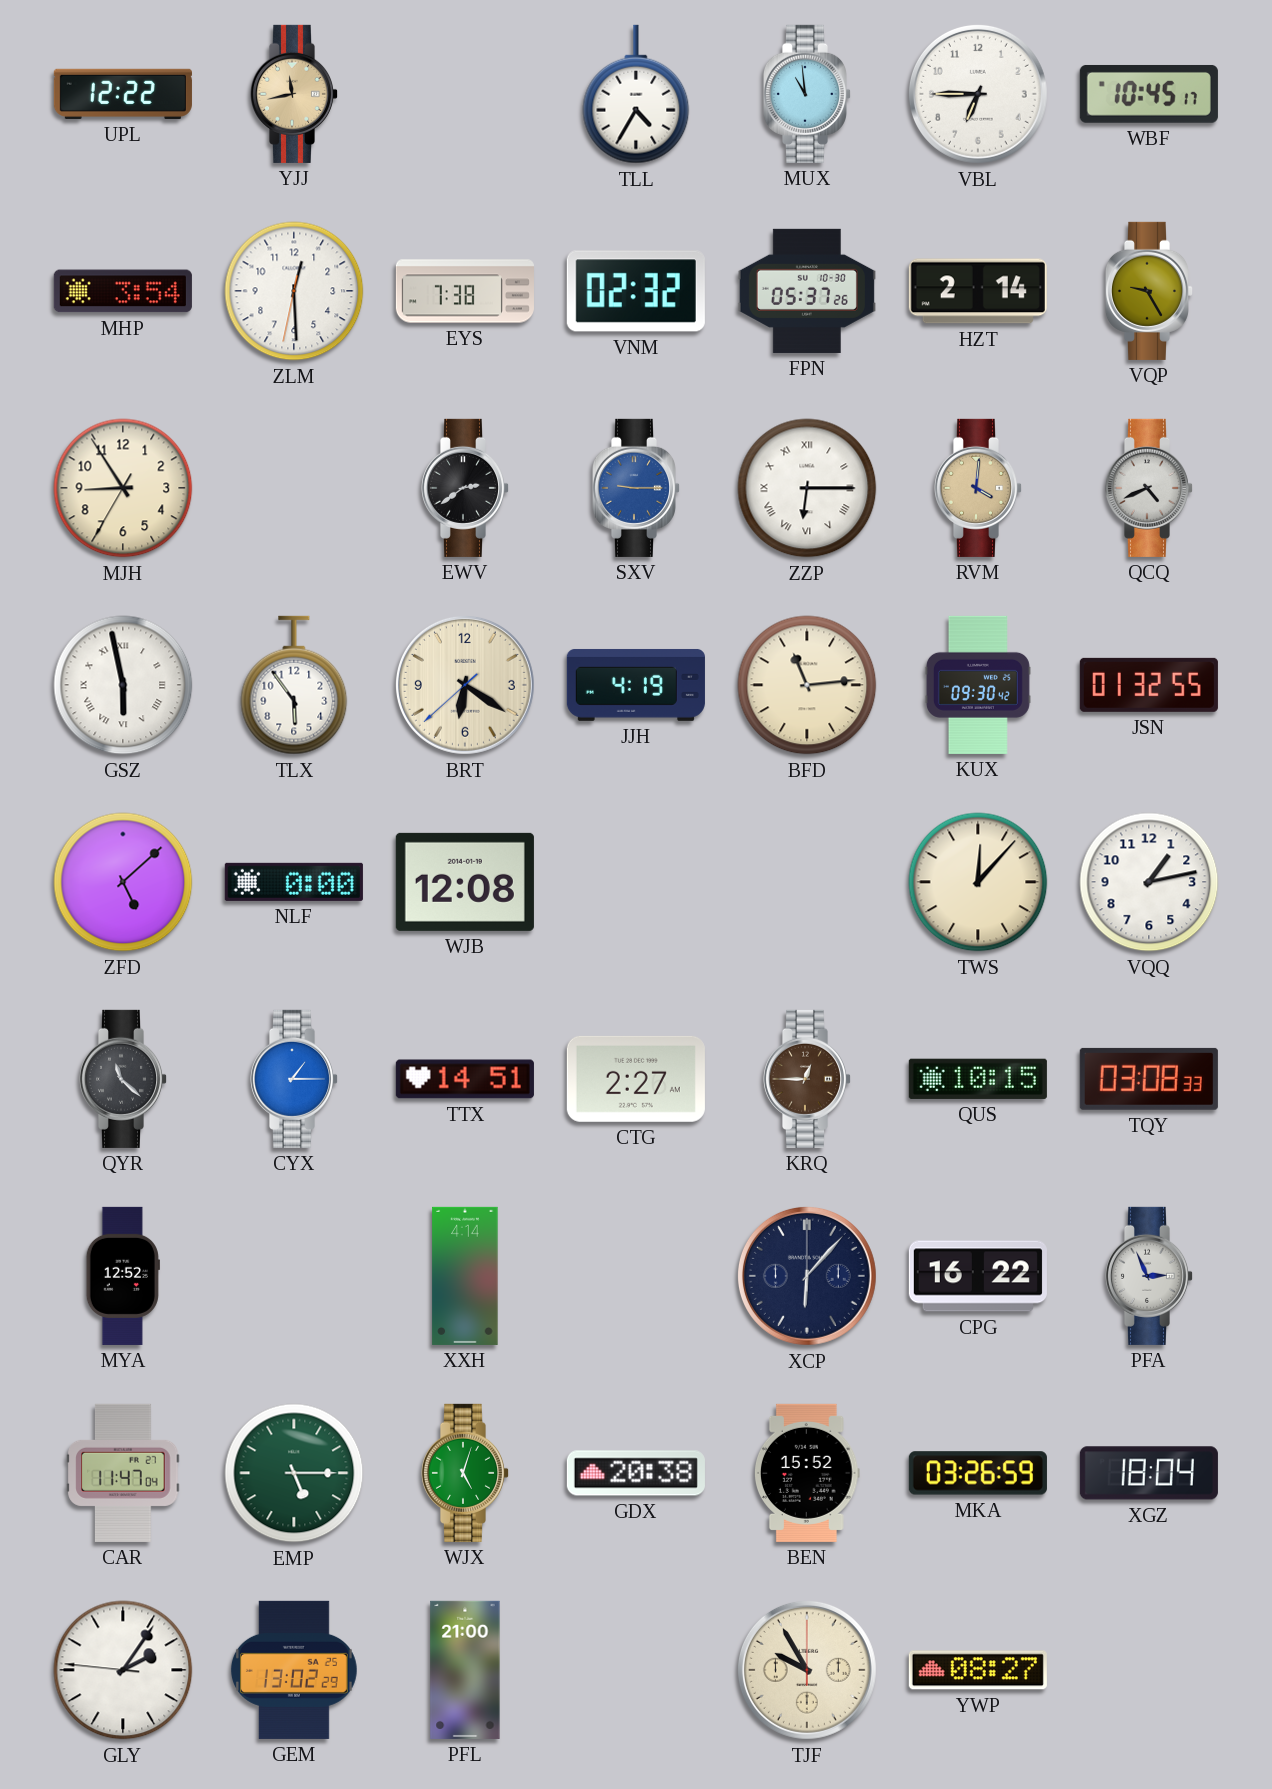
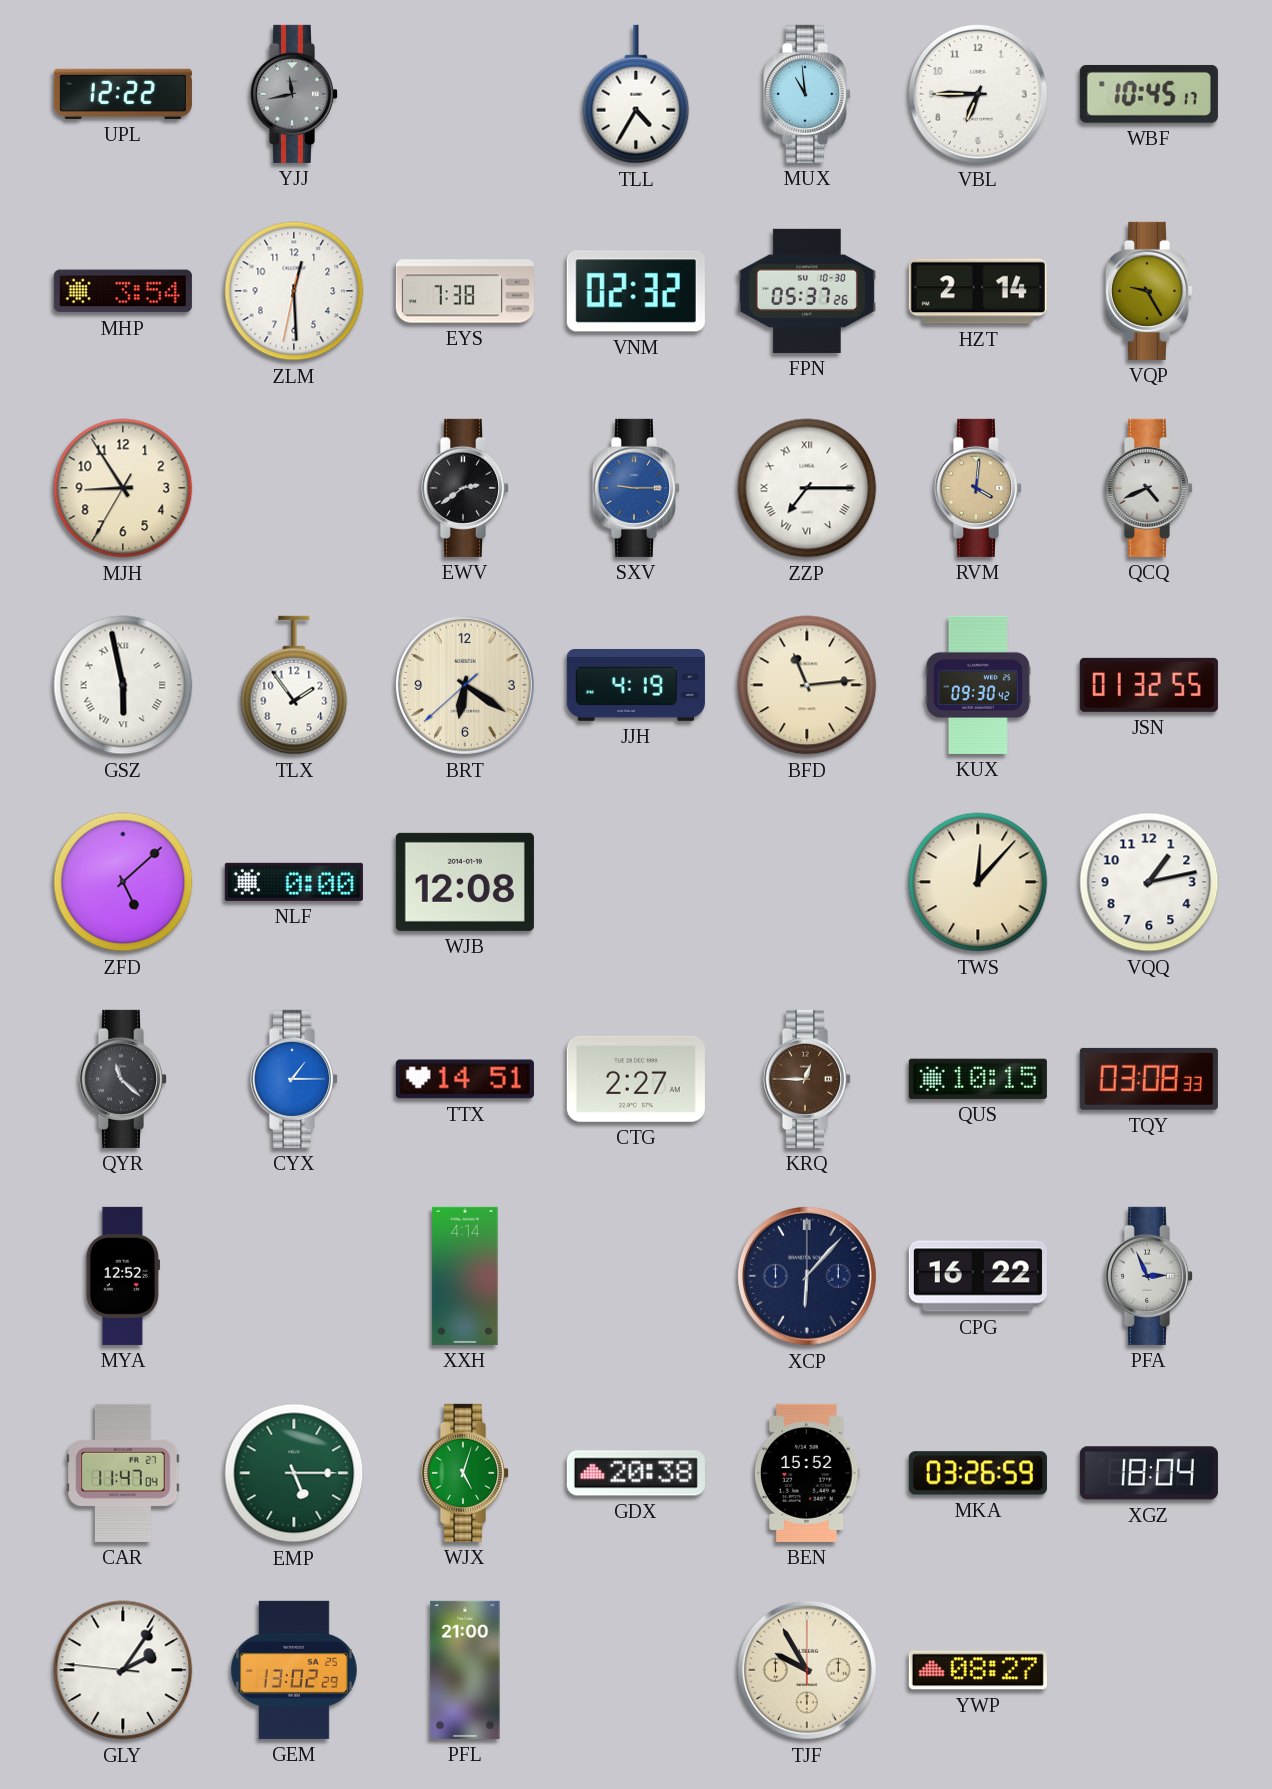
YJJ dial: champagne -> grey (293, 94)
ZZP: 6:15 -> 7:15 (807, 488)
TLX: 5:54 -> 1:54 (294, 685)
